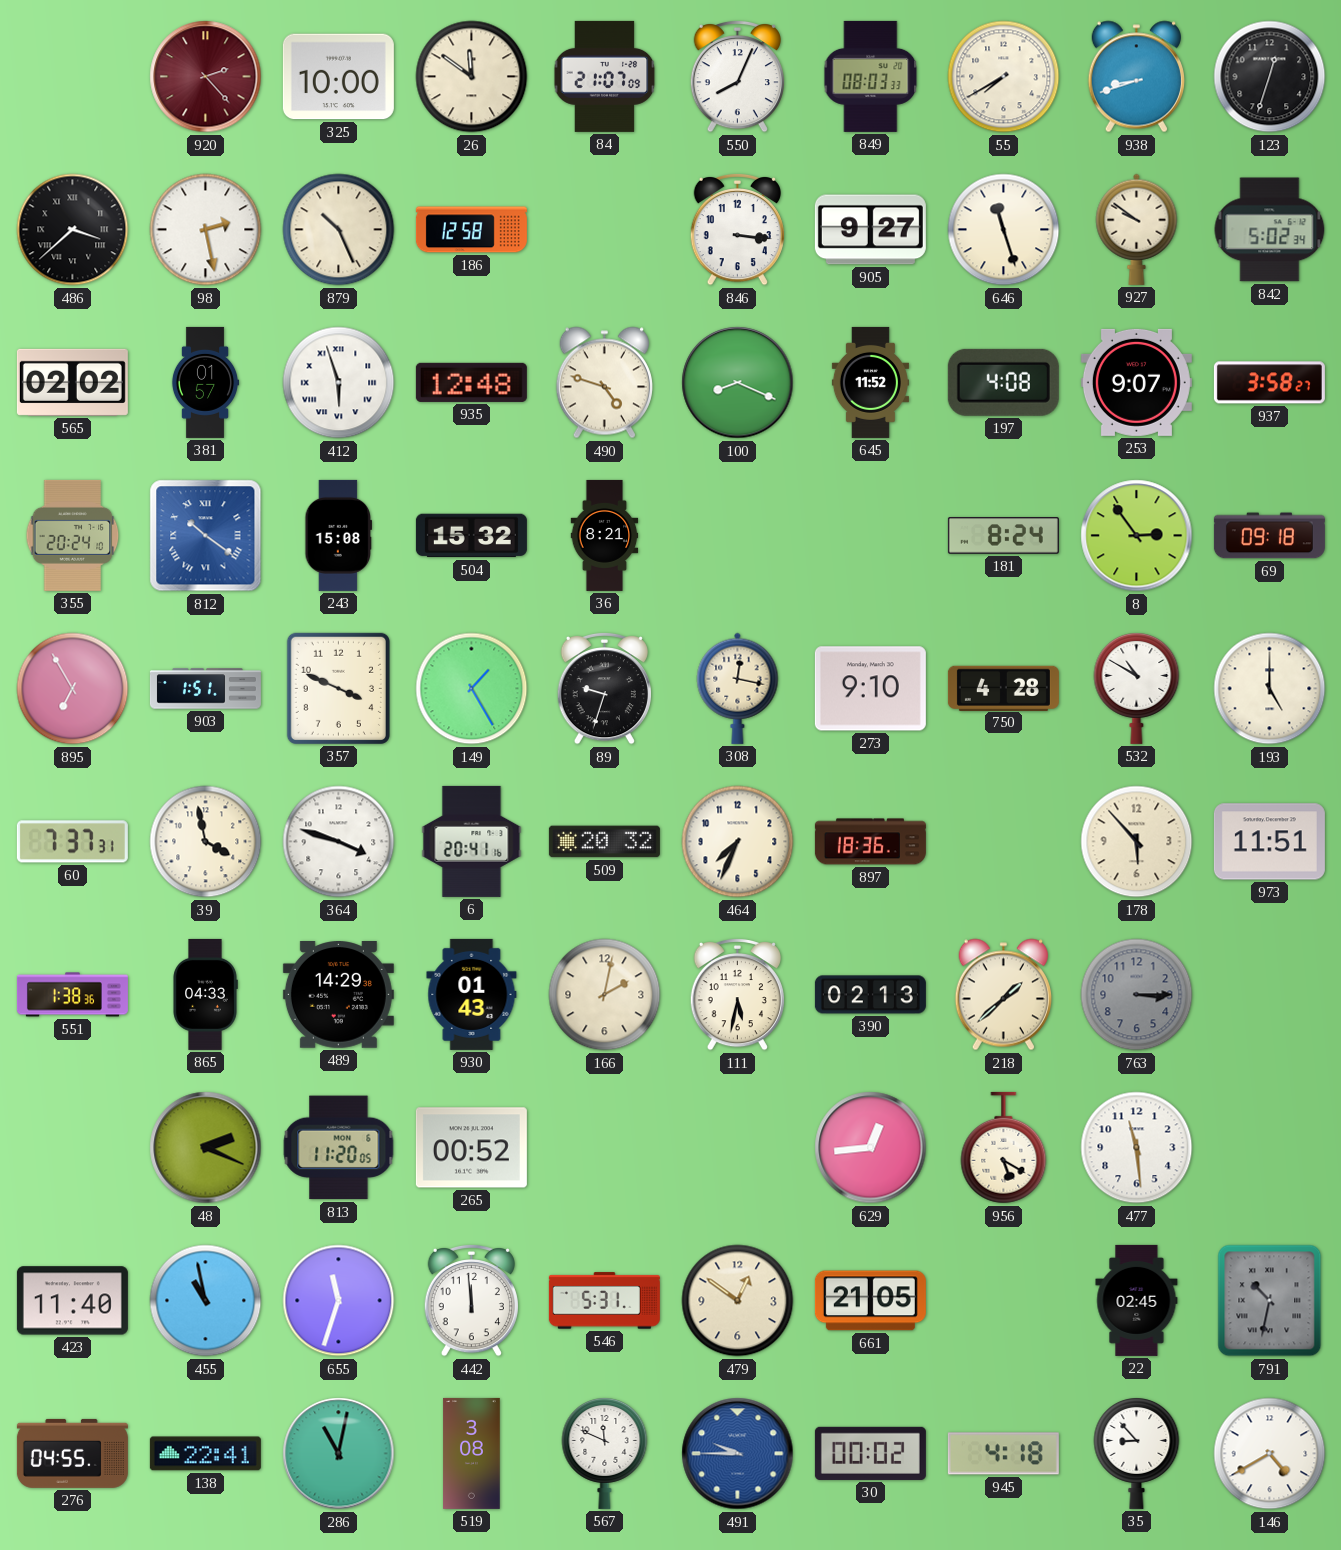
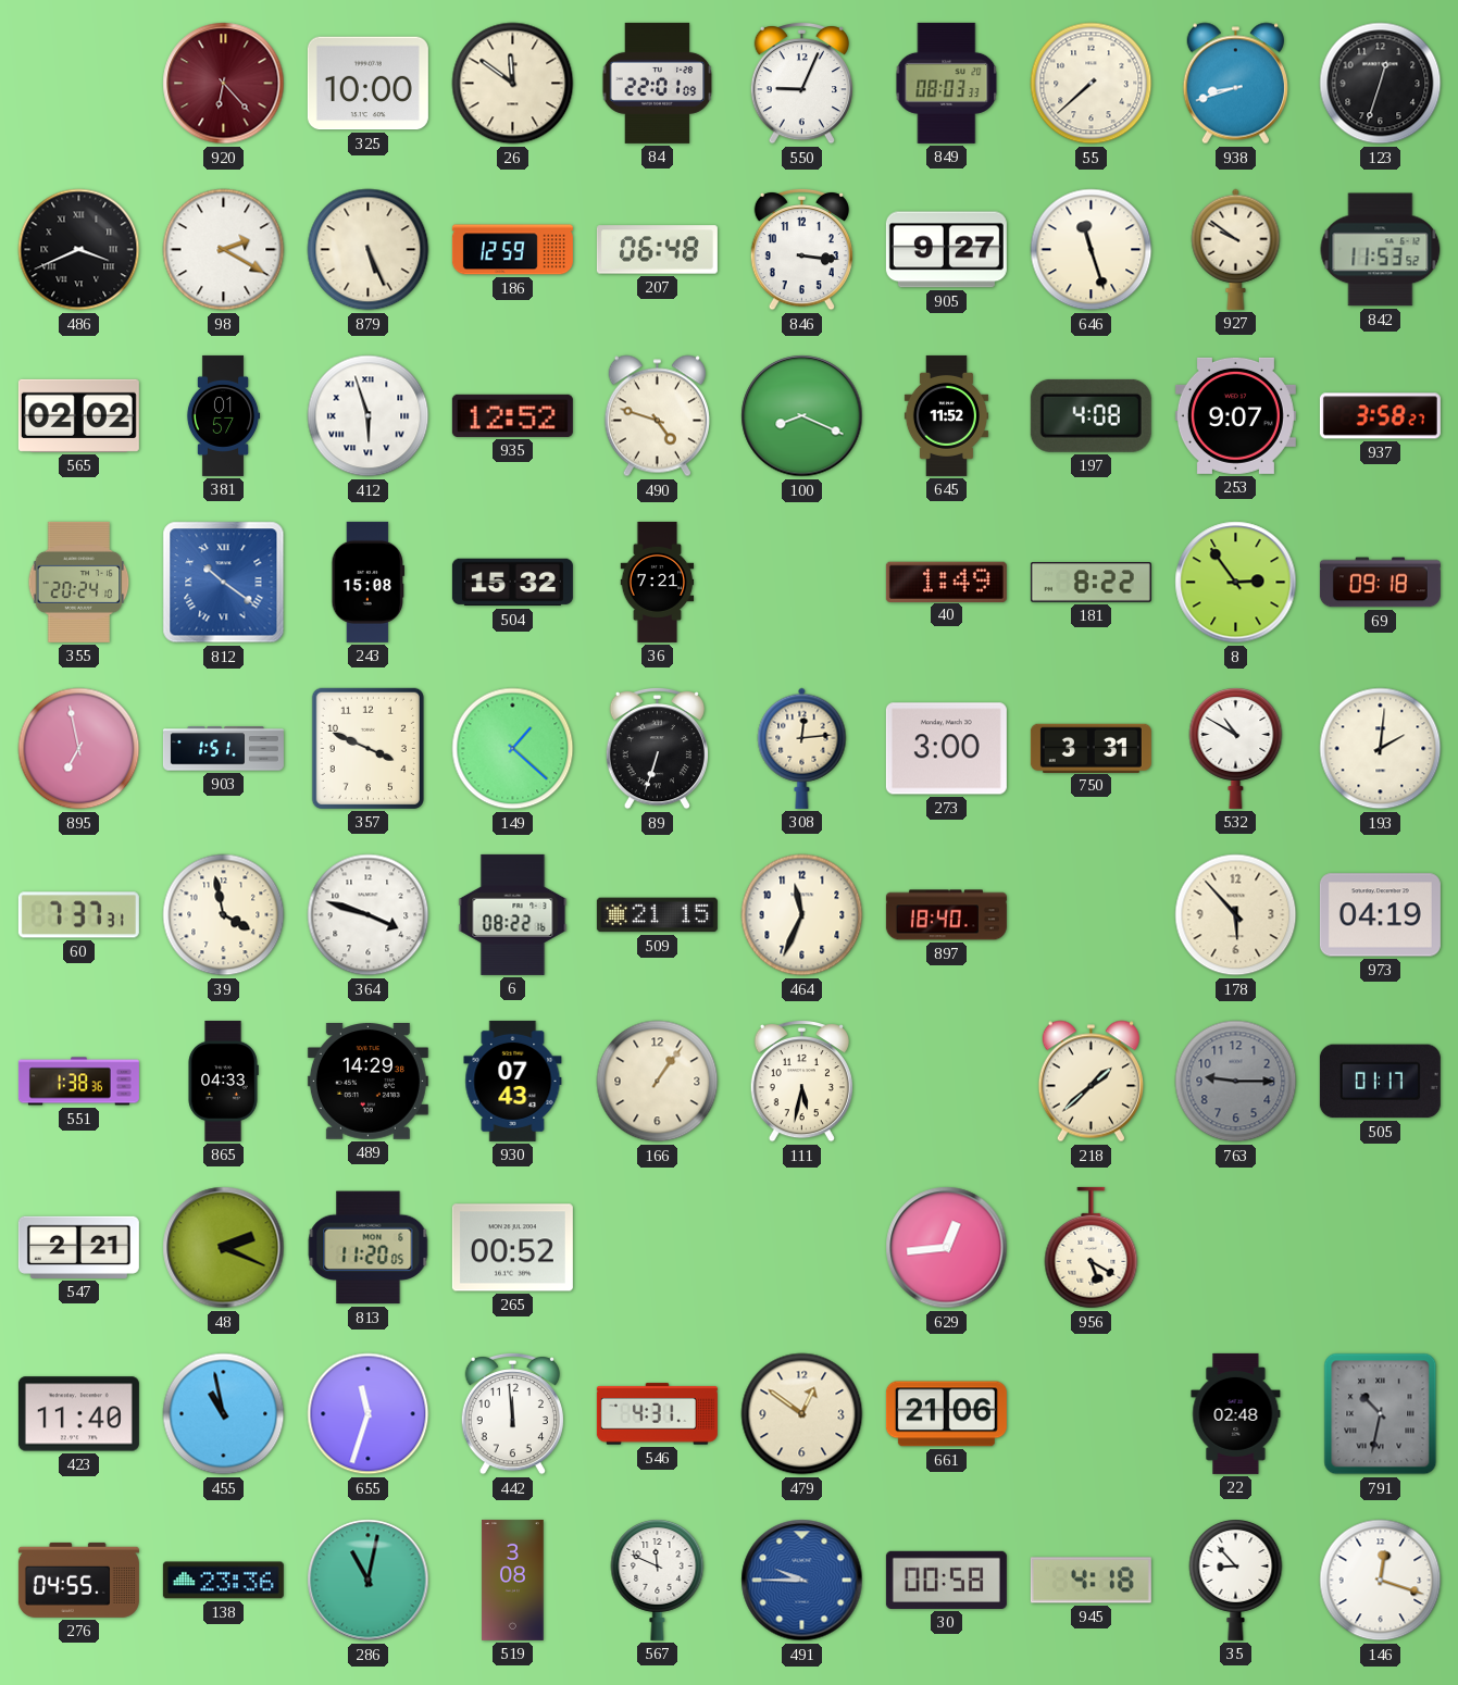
920: 2:23 -> 6:23 (224, 84)
84: 21:07 -> 22:01 (658, 83)
550: 8:04 -> 9:04 (801, 83)
55: 7:40 -> 7:38 (1092, 84)
486: 3:38 -> 3:41 (79, 250)
98: 2:28 -> 2:20 (224, 250)
879: 10:26 -> 5:26 (369, 250)
186: 12:58 -> 12:59 (512, 250)
207: none -> 06:48 (657, 250)
842: 5:02 -> 11:53 (1381, 250)
935: 12:48 -> 12:52 (512, 415)
36: 8:21 -> 7:21 (658, 582)
40: none -> 1:49 (946, 582)
181: 8:24 -> 8:22 (1091, 583)
895: 6:55 -> 6:58 (79, 749)
149: 1:25 -> 1:22 (513, 749)
89: 9:33 -> 6:33 (657, 748)
308: 12:17 -> 12:14 (802, 748)
273: 9:10 -> 3:00 (946, 749)
750: 4:28 -> 3:31 (1091, 748)
193: 5:00 -> 2:01 (1381, 749)
6: 20:41 -> 08:22 (513, 914)
509: 20:32 -> 21:15 (657, 915)
464: 7:34 -> 11:34 (802, 915)
897: 18:36 -> 18:40 (946, 915)
973: 11:51 -> 04:19 (1380, 915)
930: 01:43 -> 07:43 (513, 1081)
166: 2:02 -> 1:06 (658, 1082)
390: 02:13 -> none (870, 995)
763: 3:15 -> 9:15 (1236, 1082)
505: none -> 01:17 (1380, 1082)
547: none -> 2:21 (78, 1247)
477: 11:29 -> none (1137, 1148)
546: 5:31 -> 4:31 (657, 1414)
661: 21:05 -> 21:06 (946, 1414)
22: 02:45 -> 02:48 (1236, 1413)
138: 22:41 -> 23:36 (223, 1581)
30: 00:02 -> 00:58 (946, 1580)
146: 4:40 -> 12:18 (1381, 1581)
